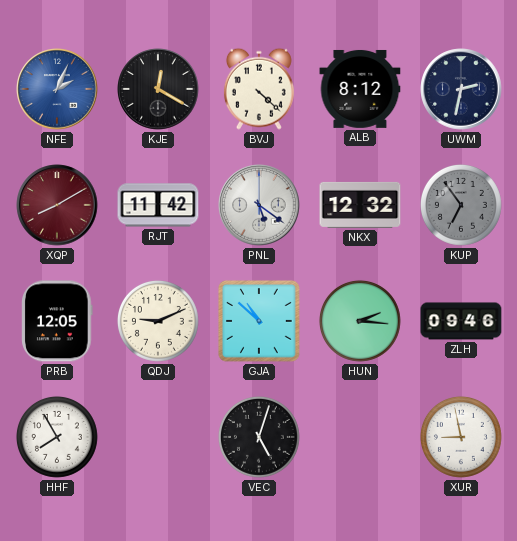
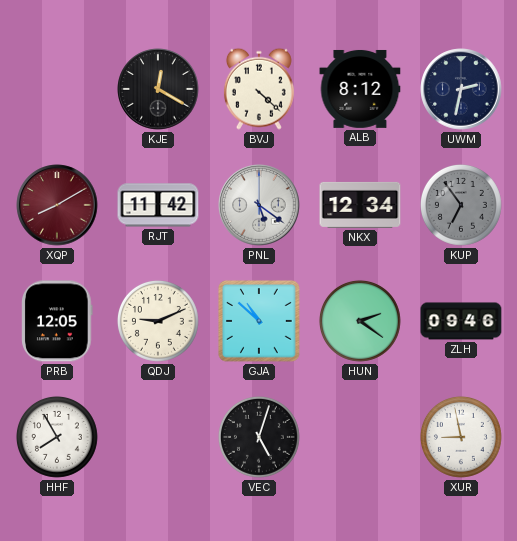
NFE: 2:04 -> none (57, 89)
NKX: 12:32 -> 12:34 (360, 205)
HUN: 2:16 -> 2:21 (360, 321)
